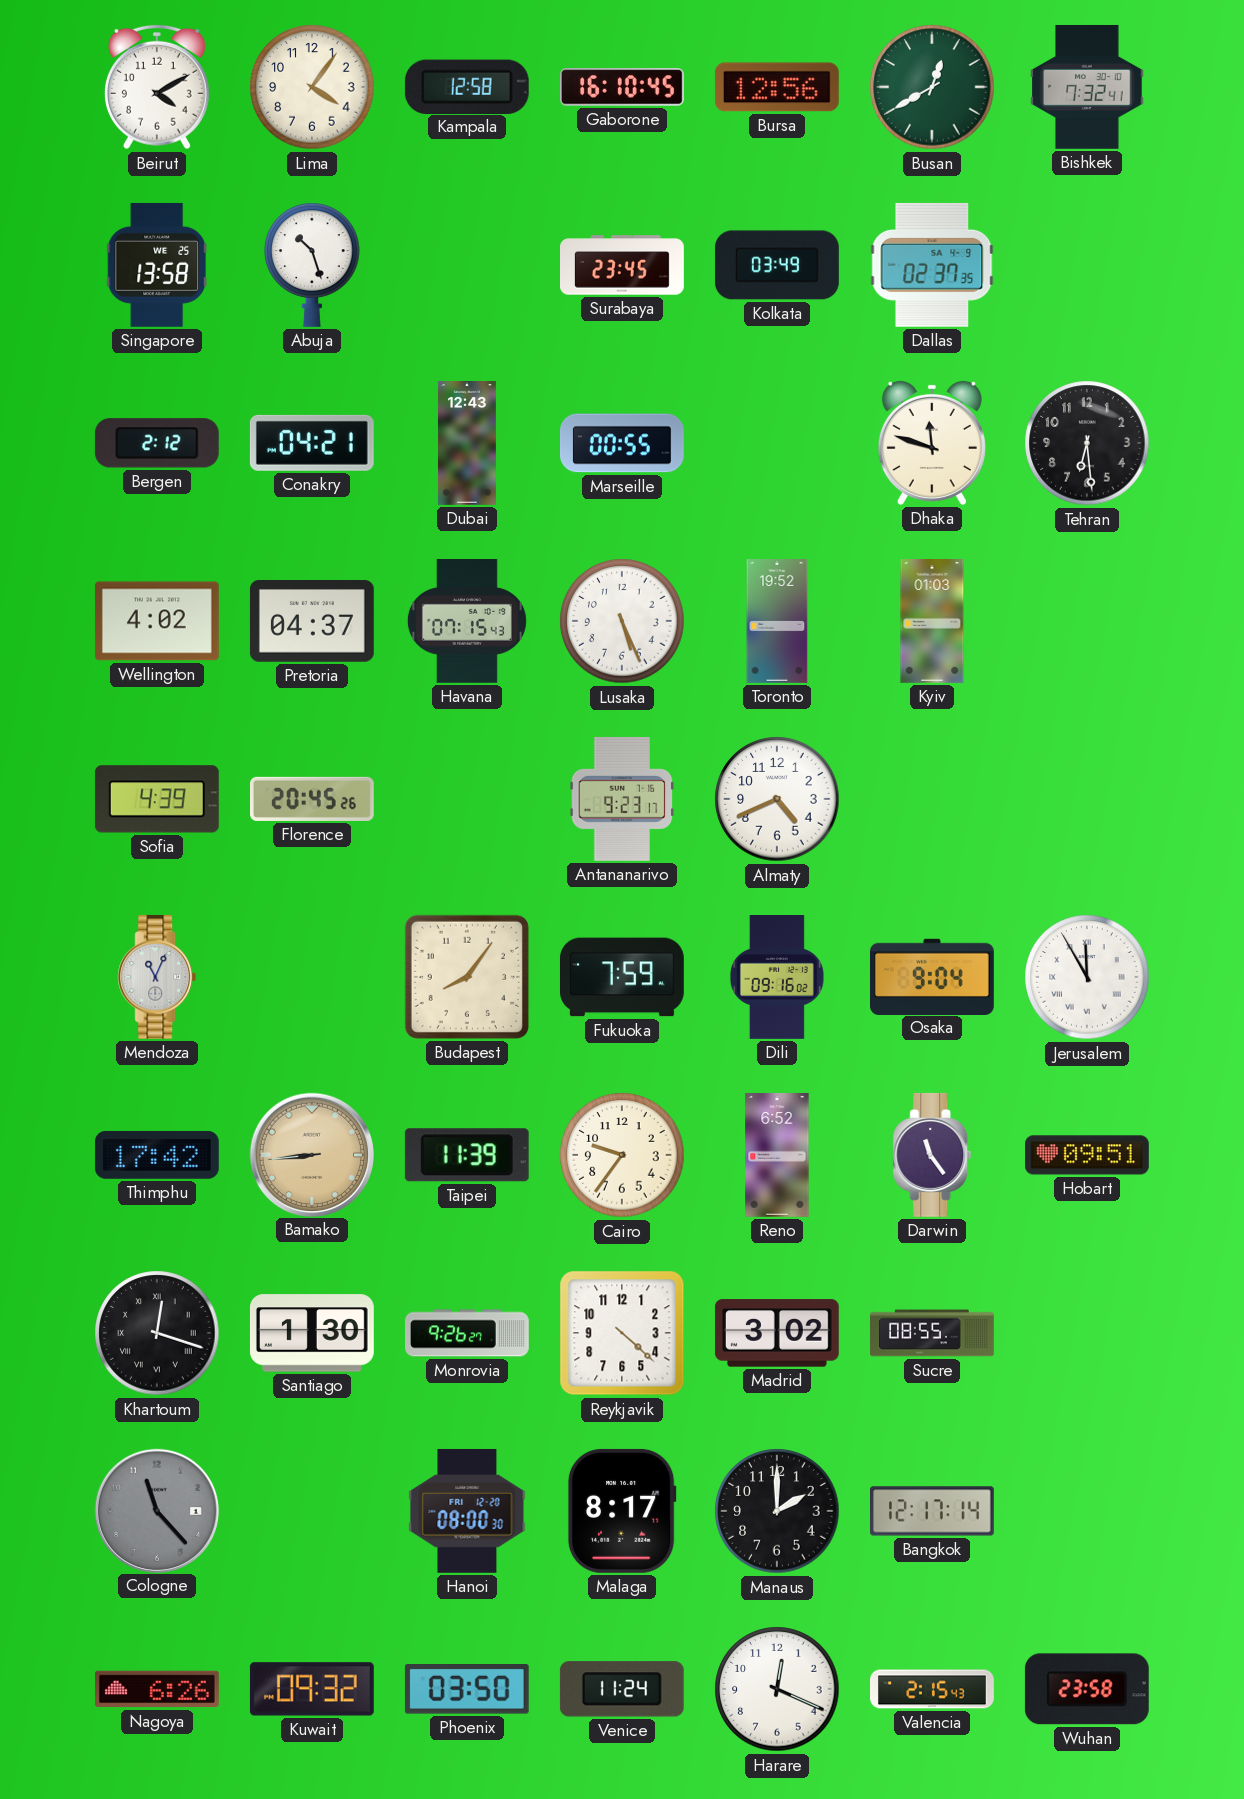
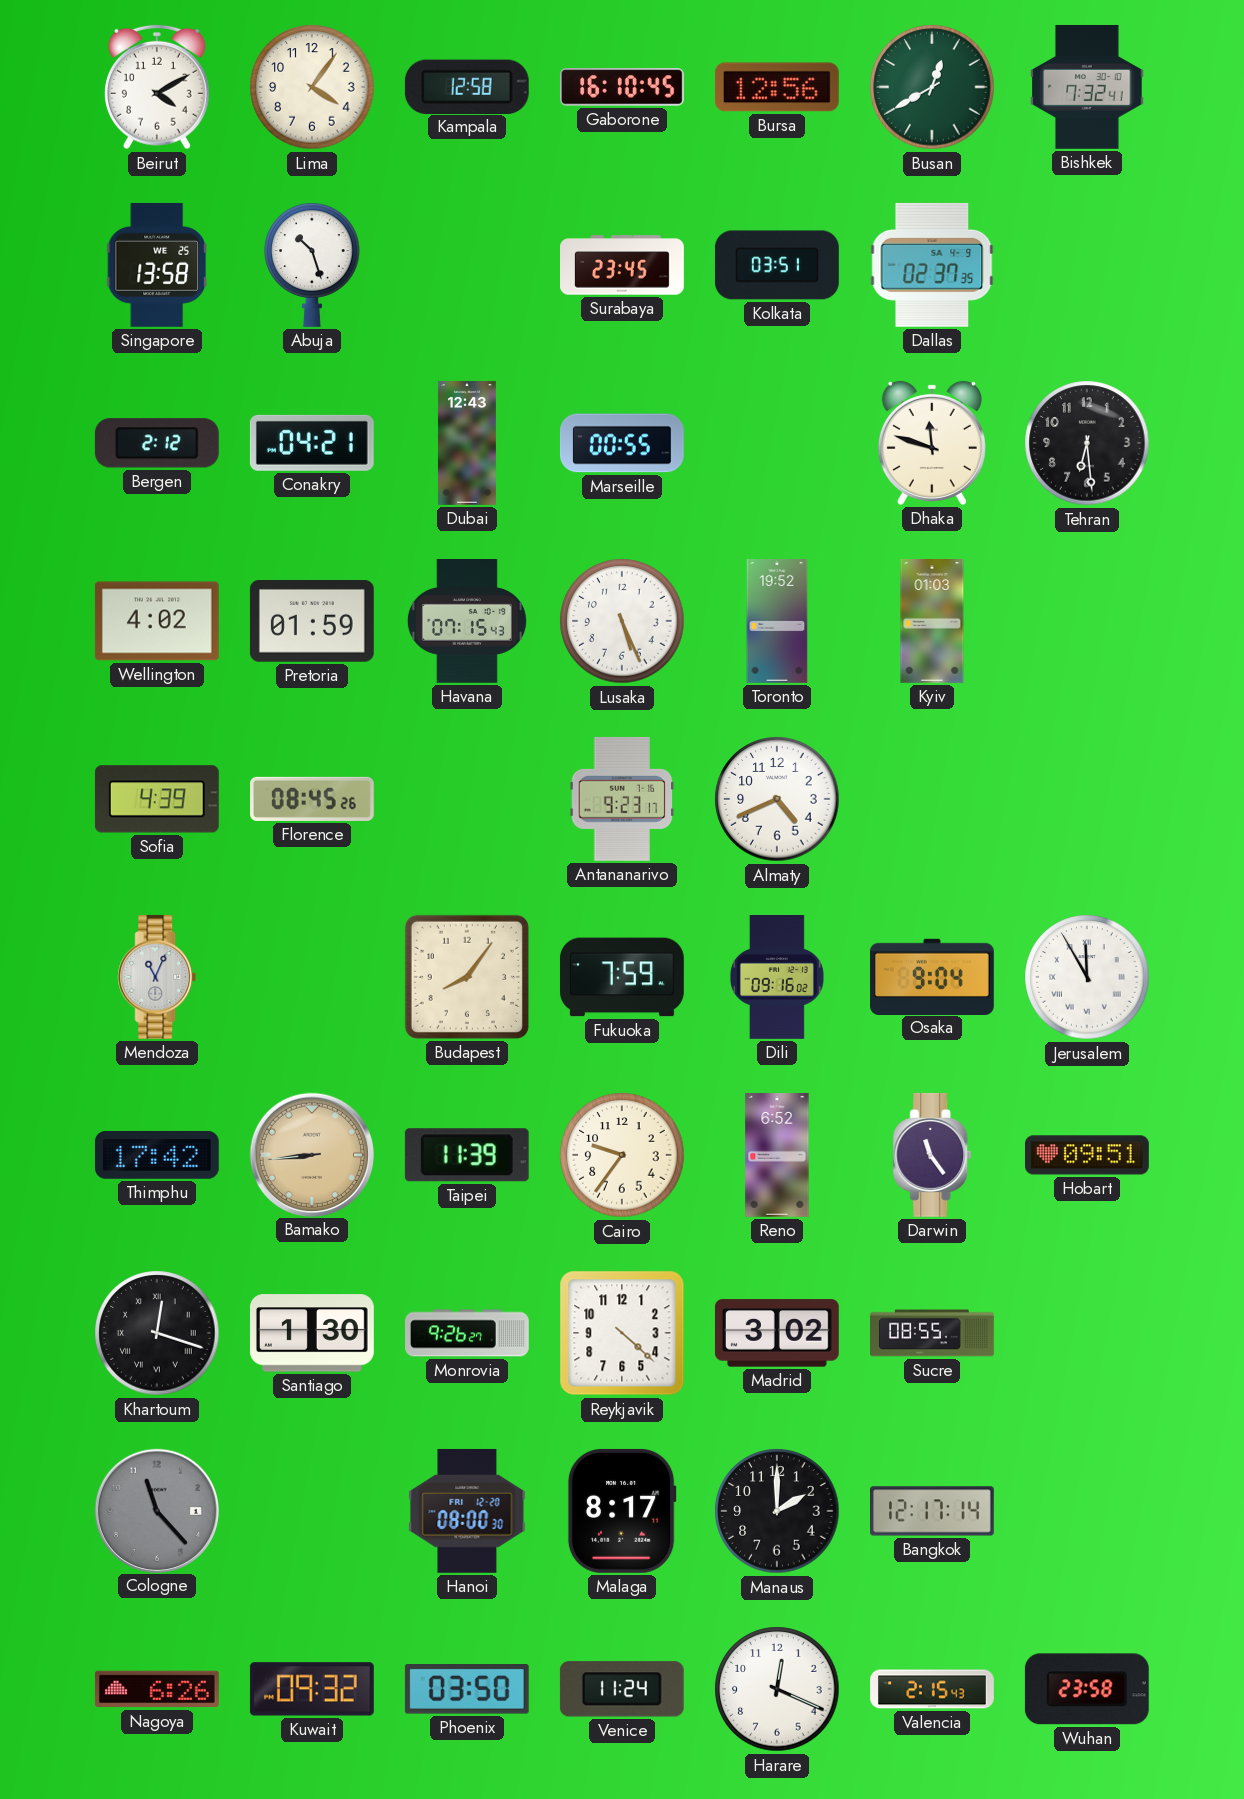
Kolkata: 03:49 -> 03:51 (777, 265)
Pretoria: 04:37 -> 01:59 (312, 622)
Florence: 20:45 -> 08:45 (313, 799)
